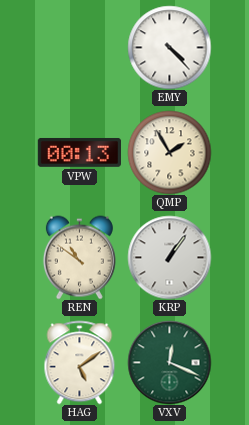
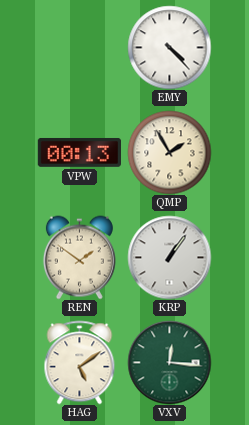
REN: 10:51 -> 1:51 (79, 257)
VXV: 12:19 -> 12:16 (169, 362)
